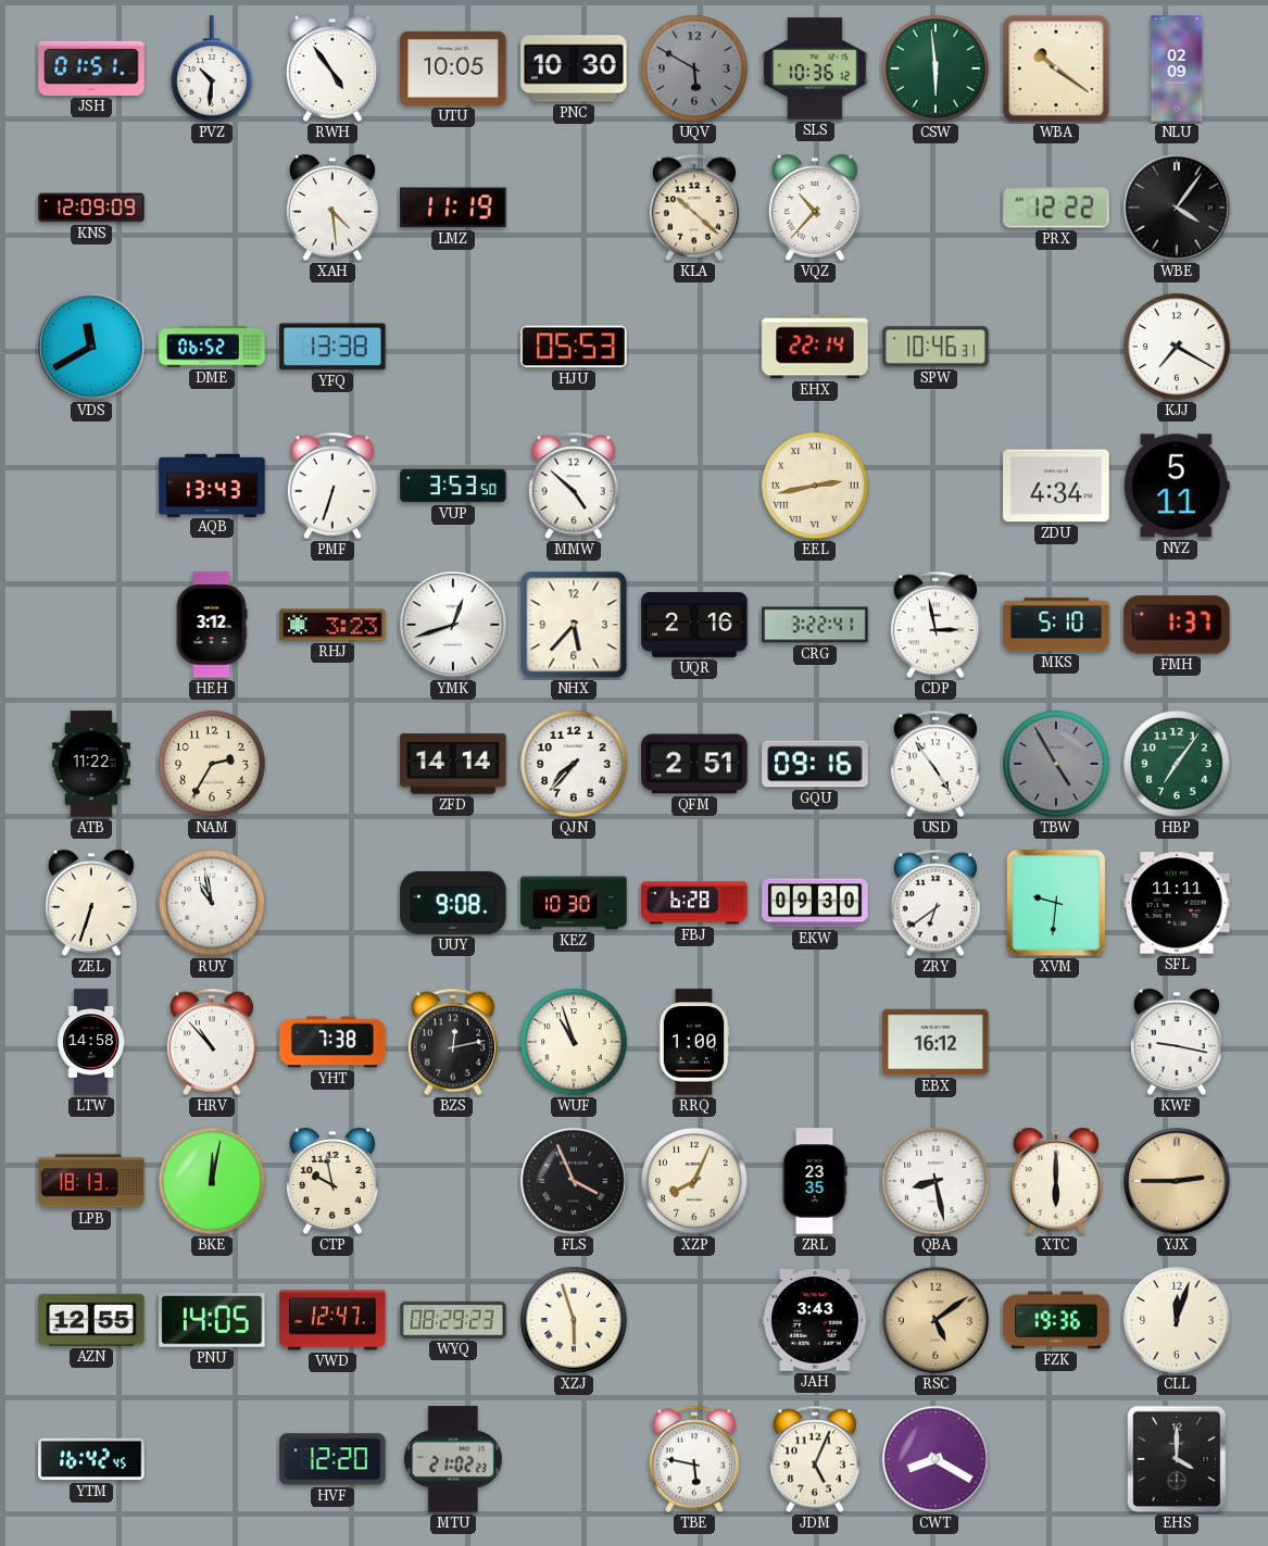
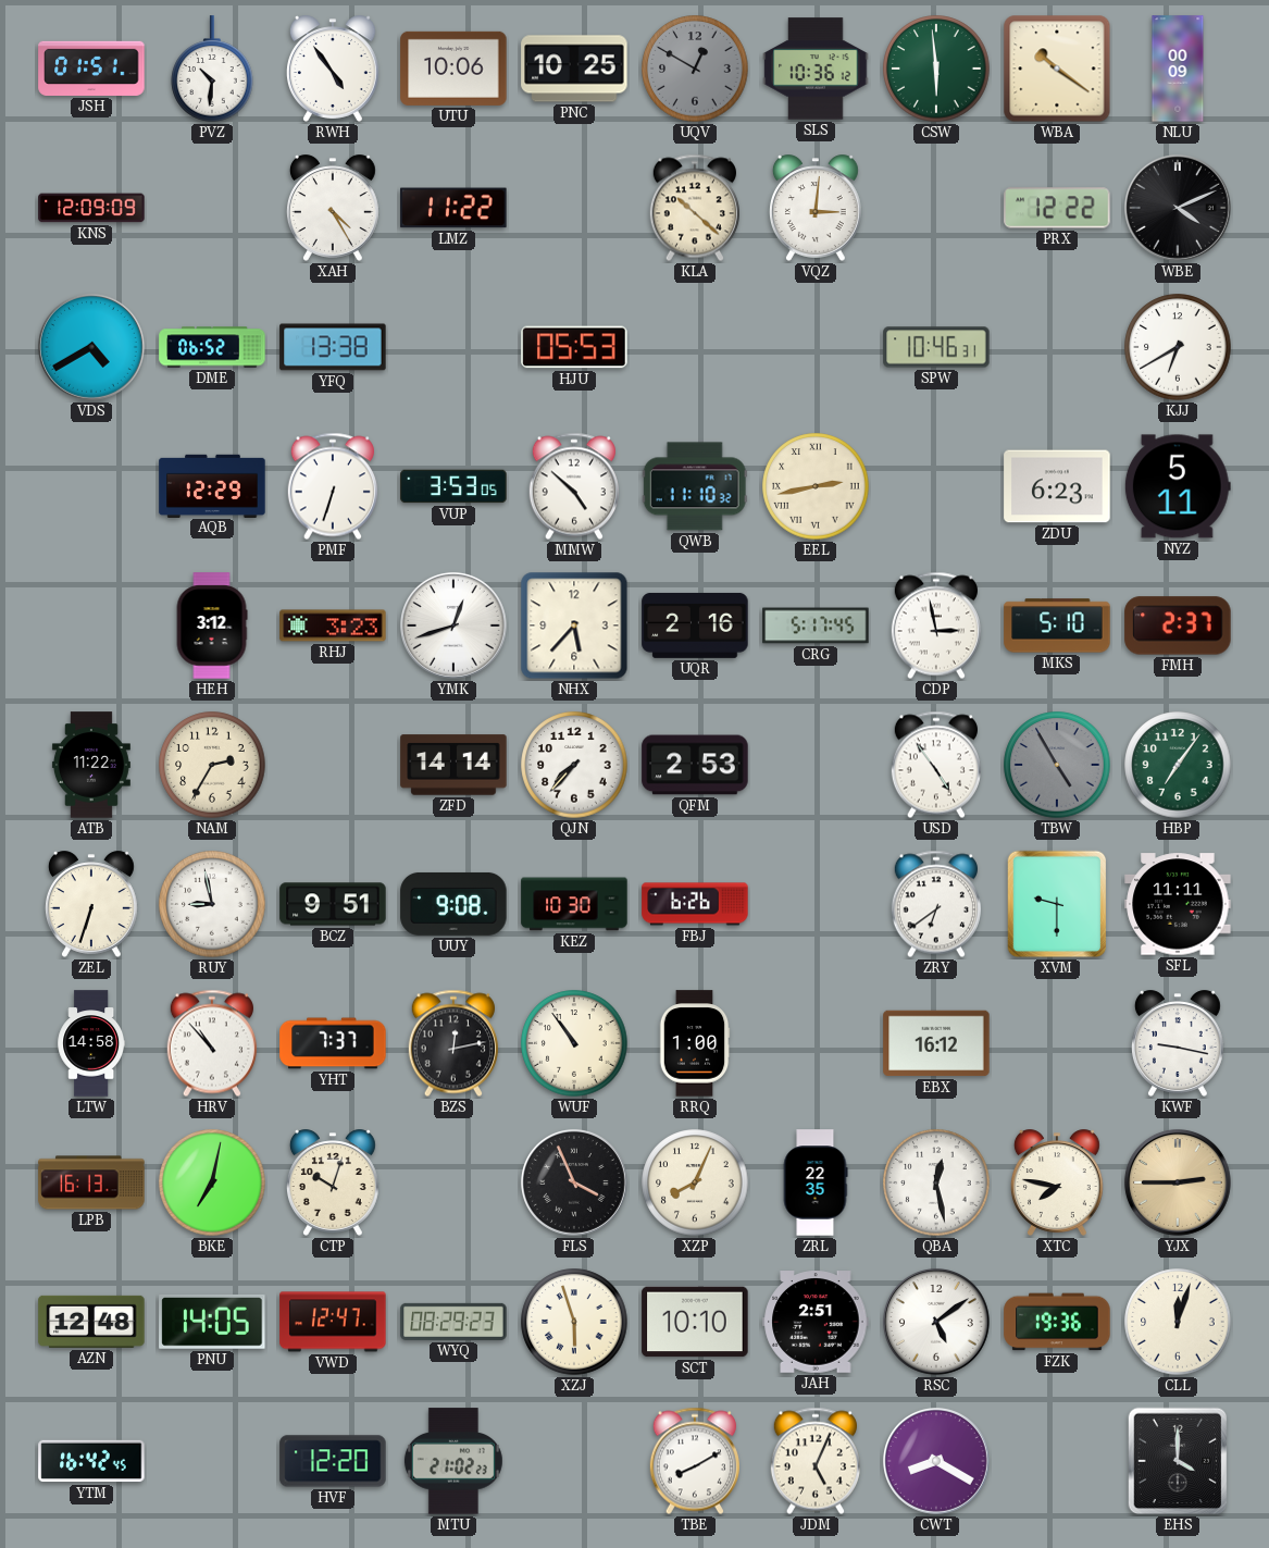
UTU: 10:05 -> 10:06 (453, 69)
PNC: 10:30 -> 10:25 (574, 69)
UQV: 5:50 -> 12:50 (695, 69)
NLU: 02:09 -> 00:09 (1178, 69)
XAH: 4:29 -> 4:25 (333, 208)
LMZ: 11:19 -> 11:22 (453, 208)
VQZ: 10:37 -> 3:01 (816, 208)
WBE: 4:06 -> 4:11 (1178, 208)
VDS: 11:40 -> 4:40 (91, 347)
EHX: 22:14 -> none (815, 347)
KJJ: 7:20 -> 6:40 (1178, 347)
AQB: 13:43 -> 12:29 (212, 485)
VUP: 3:53:50 -> 3:53:05 (453, 486)
QWB: none -> 11:10 (695, 486)
ZDU: 4:34 -> 6:23 (1057, 486)
CRG: 3:22 -> 5:17 (816, 626)
FMH: 1:37 -> 2:37 (1178, 626)
QFM: 2:51 -> 2:53 (695, 765)
GQU: 09:16 -> none (815, 764)
RUY: 10:58 -> 8:58 (212, 904)
BCZ: none -> 9:51 (333, 904)
FBJ: 6:28 -> 6:26 (695, 904)
EKW: 09:30 -> none (815, 903)
XVM: 9:31 -> 9:30 (1057, 904)
YHT: 7:38 -> 7:37 (333, 1043)
WUF: 10:57 -> 10:54 (574, 1043)
LPB: 18:13 -> 16:13 (91, 1182)
BKE: 12:02 -> 7:02 (212, 1182)
CTP: 9:58 -> 10:03 (333, 1182)
ZRL: 23:35 -> 22:35 (816, 1182)
QBA: 8:28 -> 12:28 (936, 1182)
XTC: 6:00 -> 7:47 (1057, 1182)
AZN: 12:55 -> 12:48 (91, 1322)
SCT: none -> 10:10 (695, 1322)
JAH: 3:43 -> 2:51 (816, 1322)
RSC dial: champagne -> white (936, 1322)
TBE: 5:47 -> 8:10 (695, 1461)
